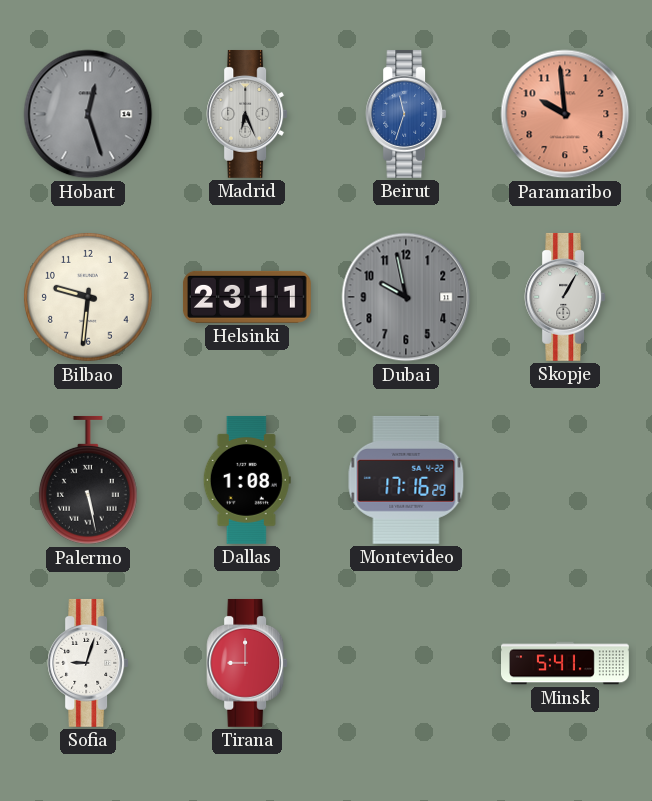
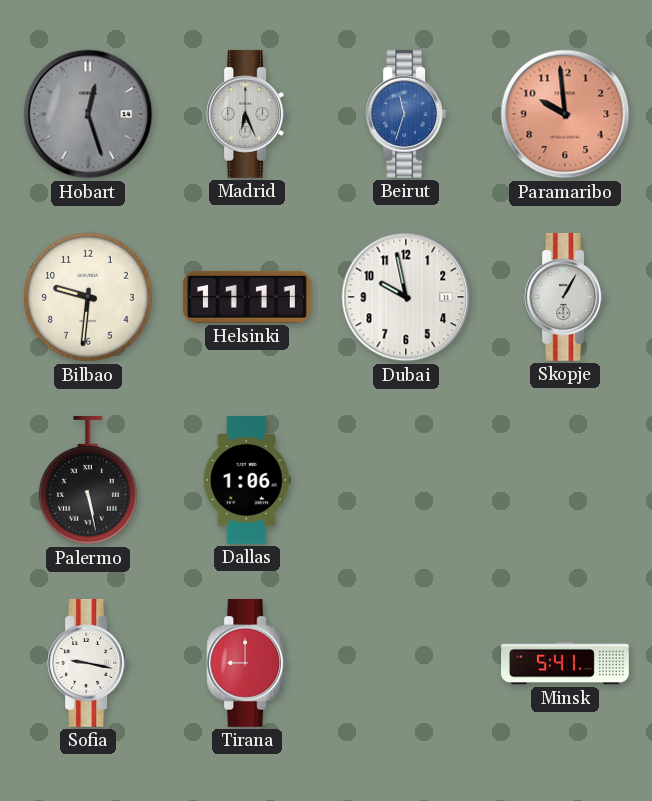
Helsinki: 23:11 -> 11:11 (247, 297)
Dubai dial: grey -> white (406, 297)
Dallas: 1:08 -> 1:06 (247, 480)
Montevideo: 17:16 -> none (406, 480)
Sofia: 9:03 -> 9:17 (88, 663)
